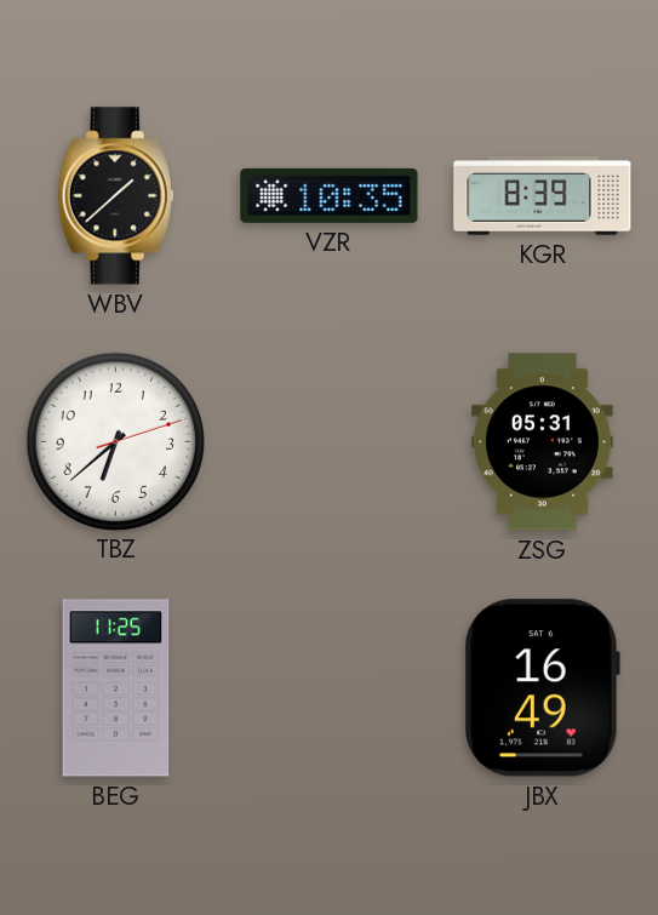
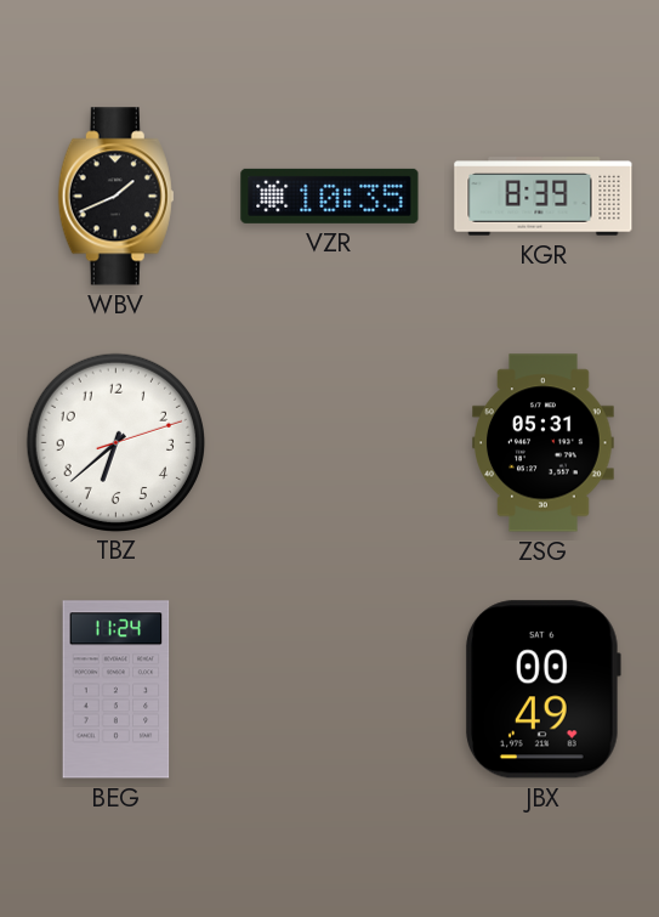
WBV: 1:38 -> 1:41 (115, 197)
BEG: 11:25 -> 11:24 (117, 690)
JBX: 16:49 -> 00:49 (542, 690)
